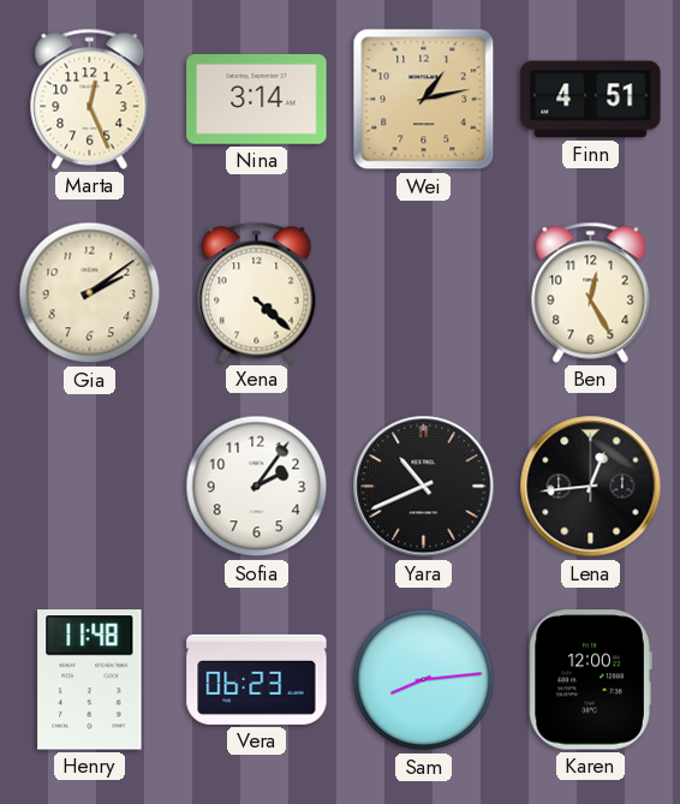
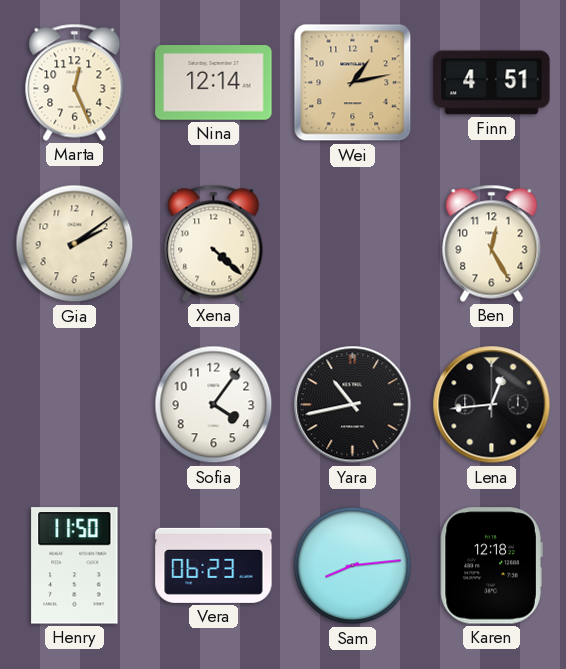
Nina: 3:14 -> 12:14 (214, 83)
Sofia: 2:06 -> 4:06 (214, 405)
Yara: 10:41 -> 10:43 (353, 405)
Henry: 11:48 -> 11:50 (75, 566)
Karen: 12:00 -> 12:18 (491, 566)
